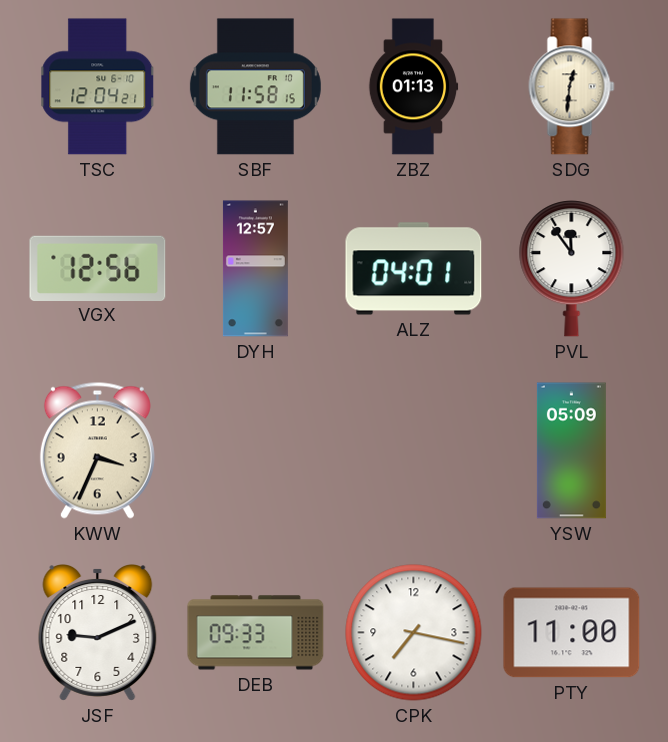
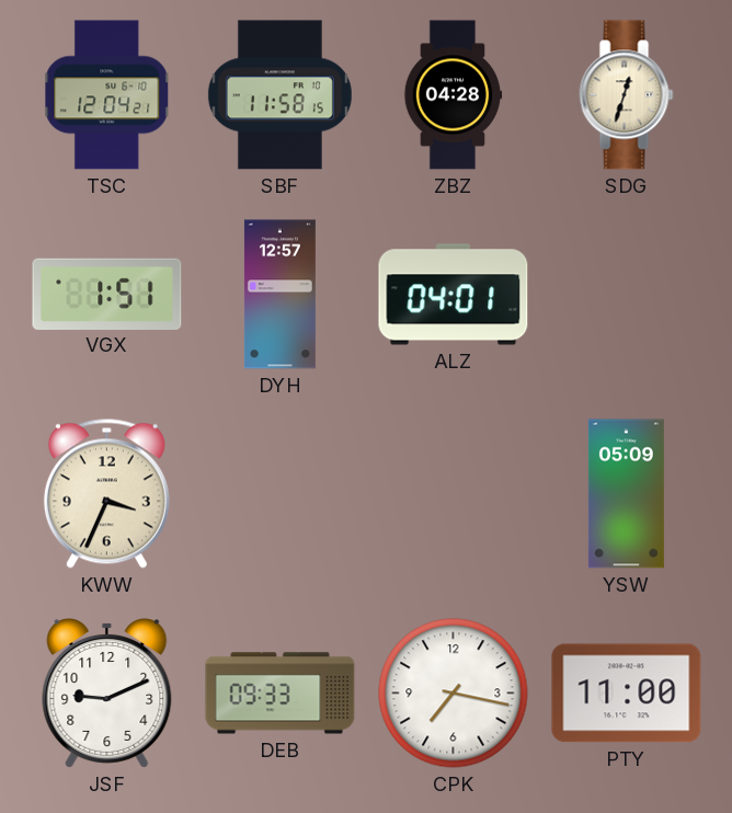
ZBZ: 01:13 -> 04:28 (453, 95)
SDG: 12:31 -> 12:33 (627, 95)
VGX: 12:56 -> 1:51 (107, 294)
PVL: 11:54 -> none (572, 269)
